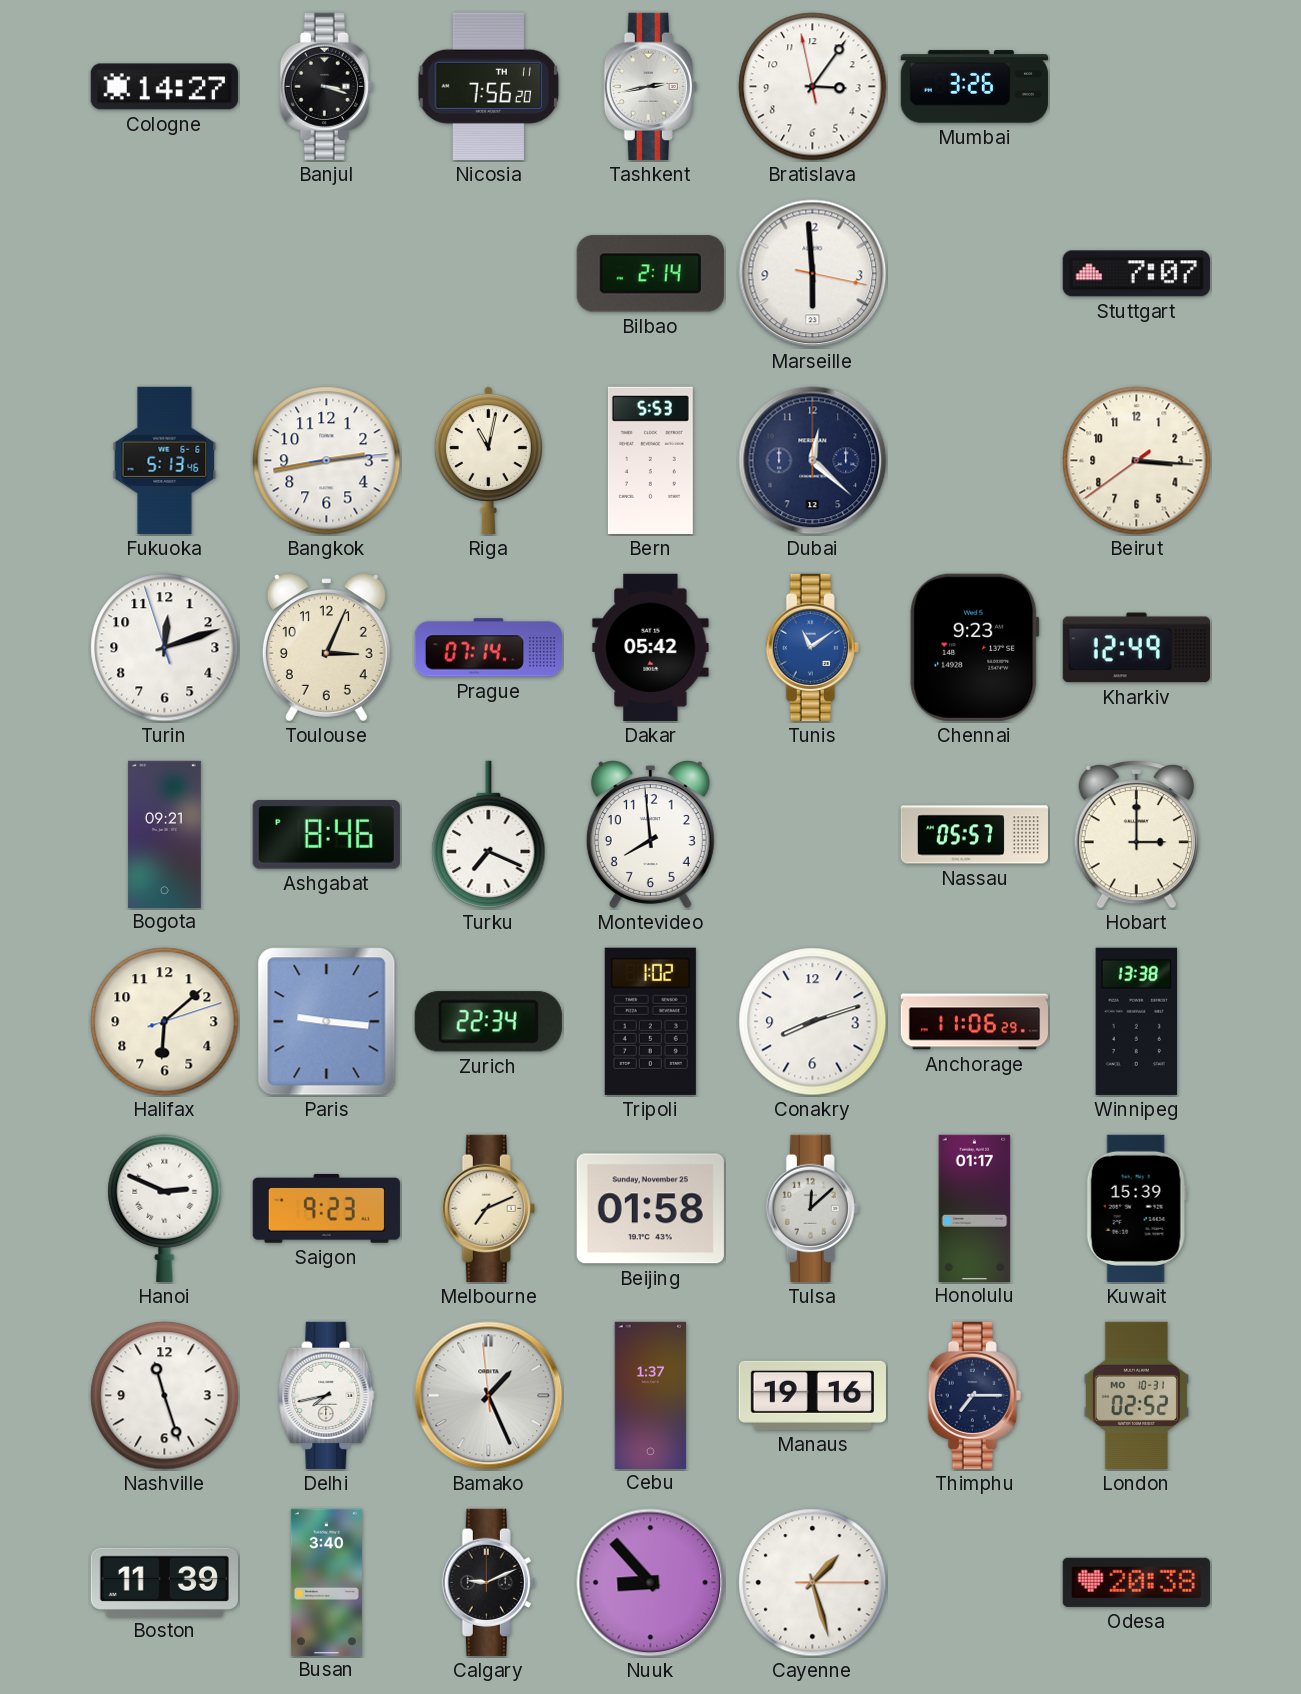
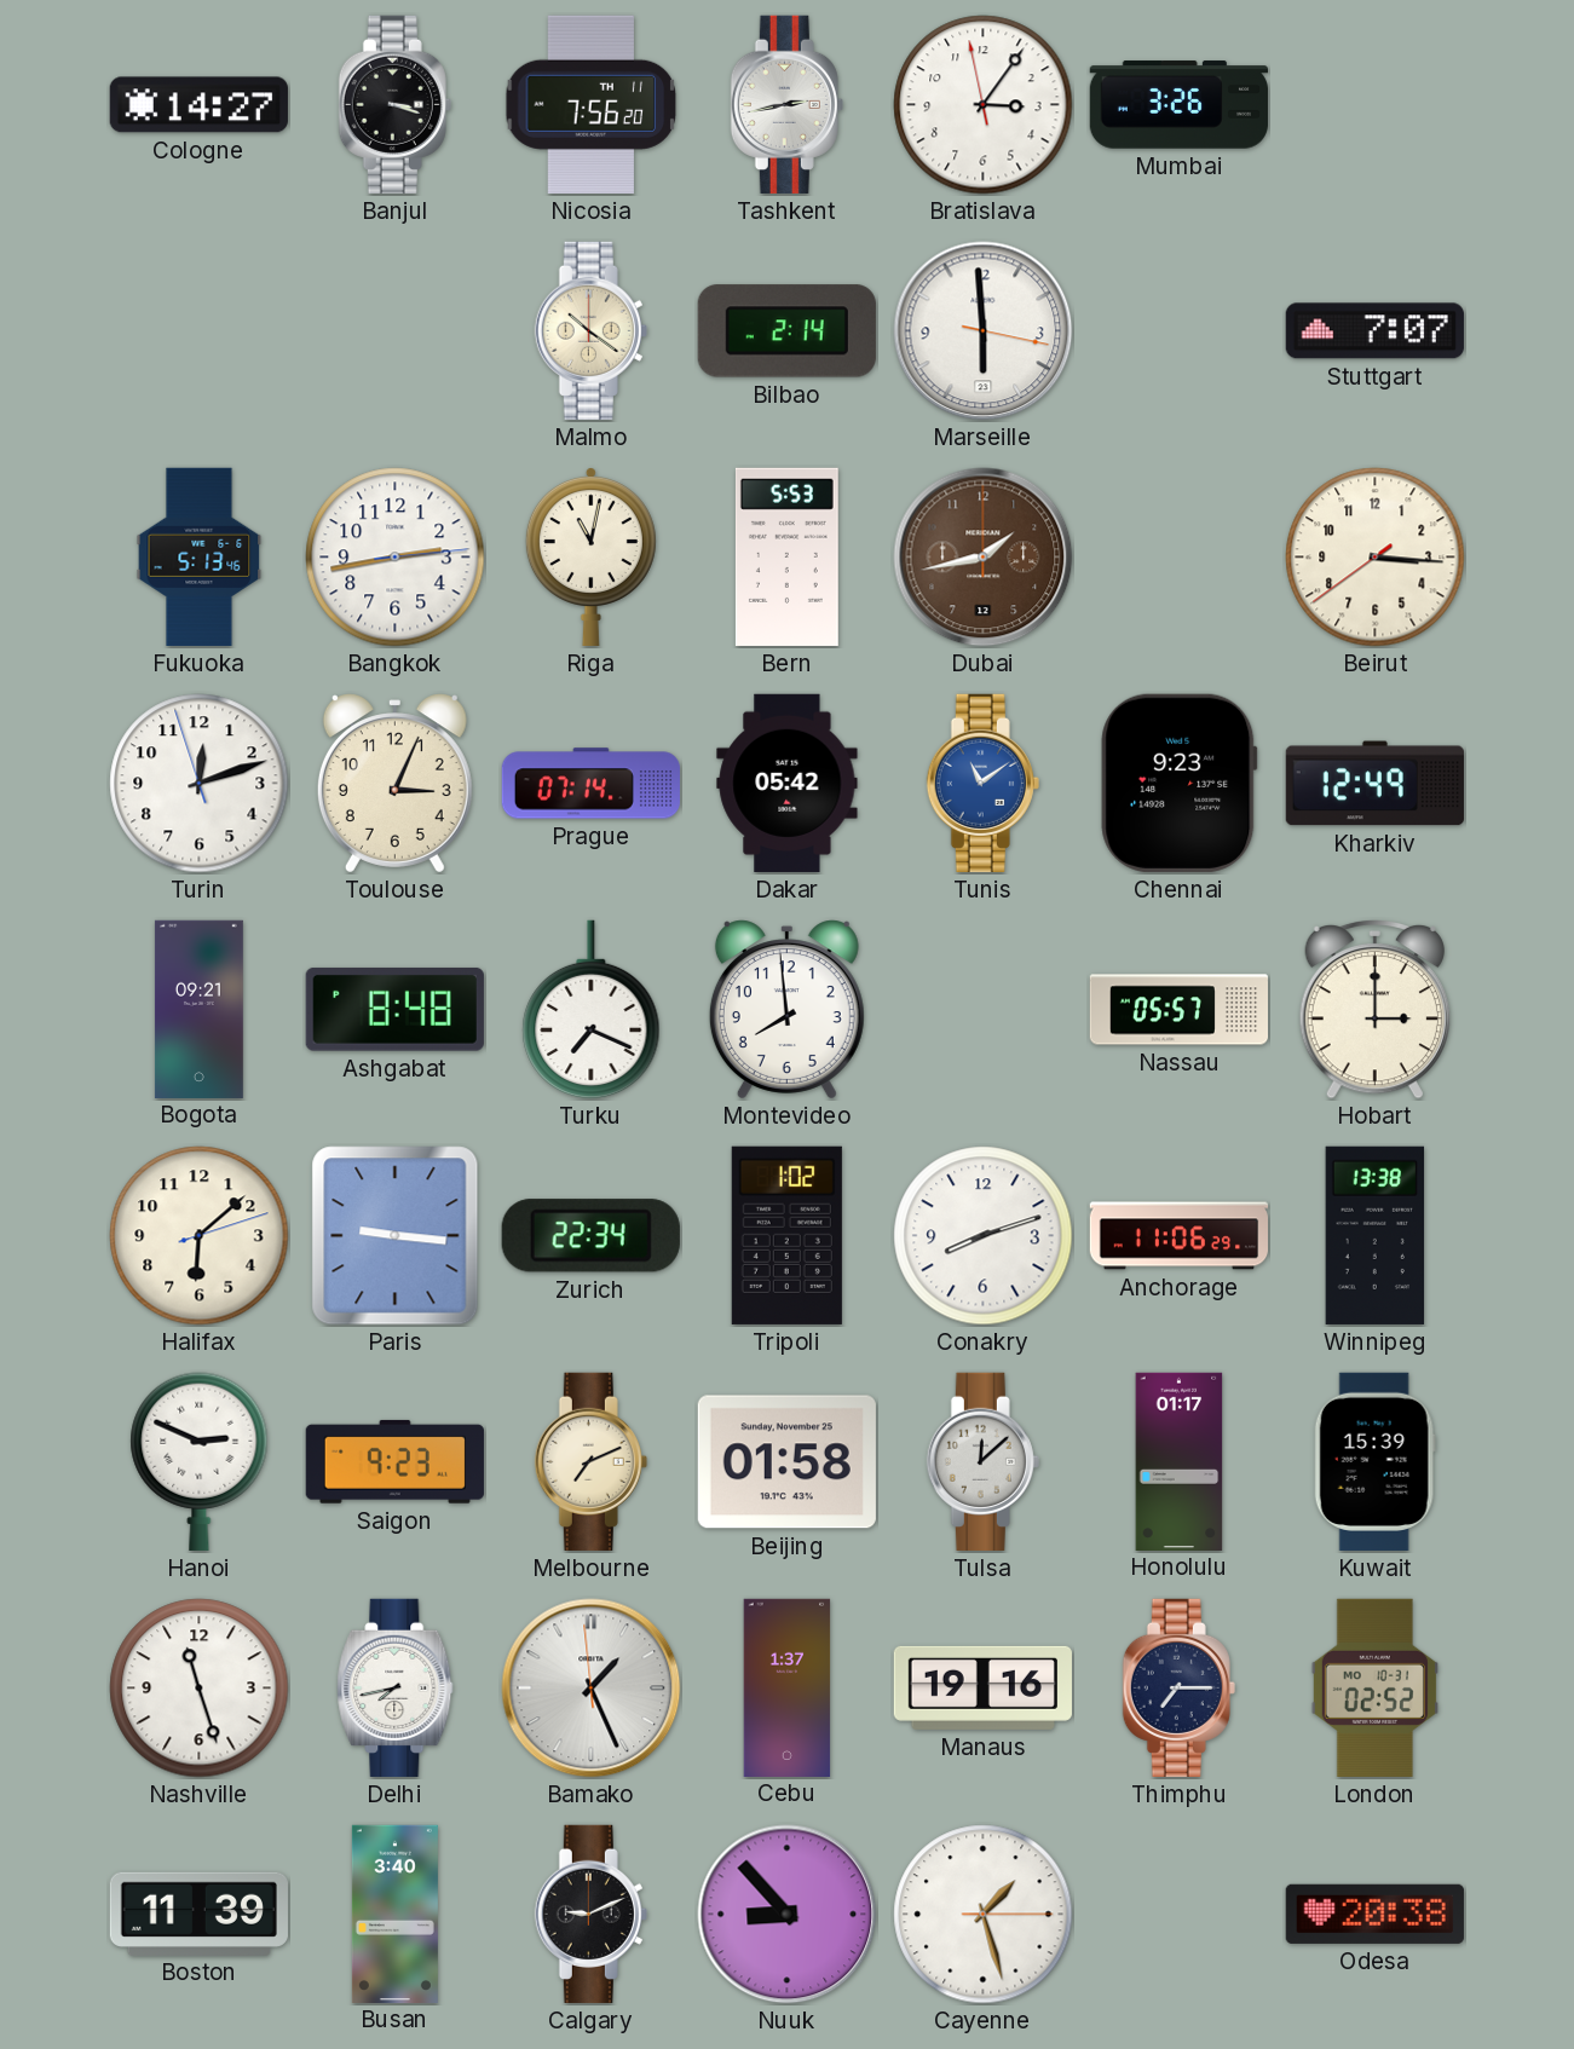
Malmo: none -> 10:21 (590, 330)
Dubai: 12:22 -> 1:43 (984, 558)
Dubai dial: navy -> brown (984, 558)
Ashgabat: 8:46 -> 8:48 (394, 1009)
